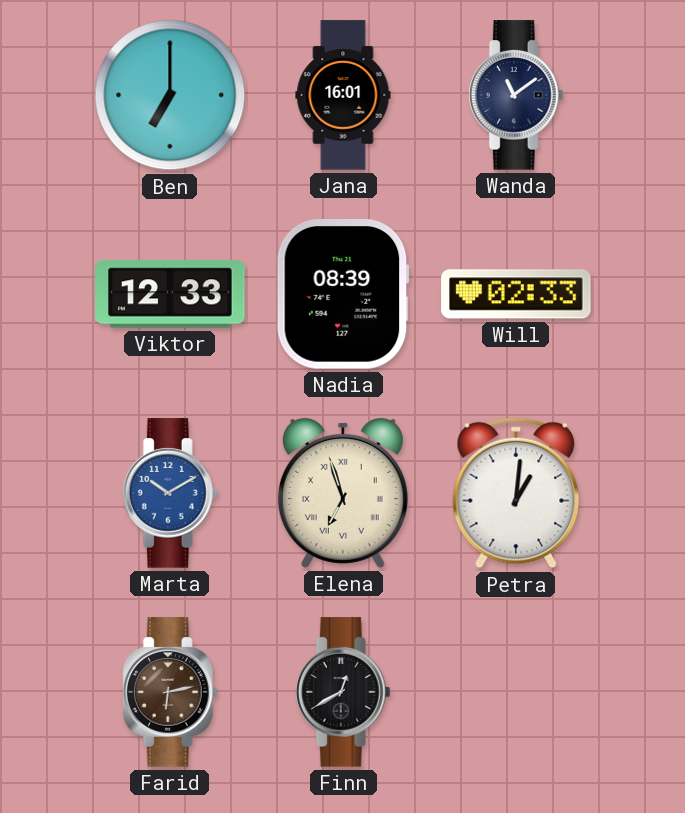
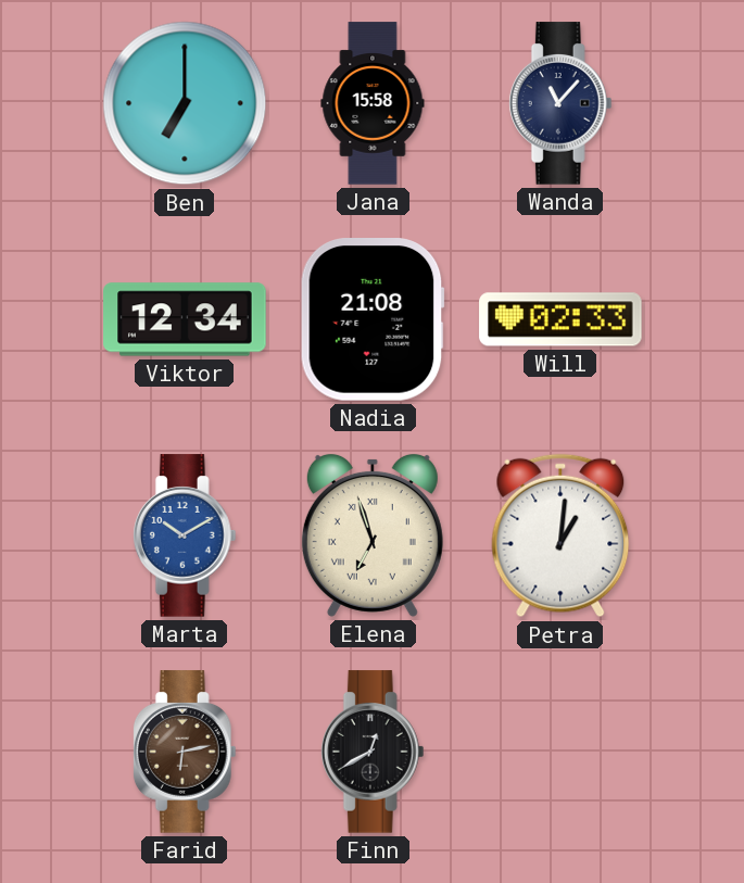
Jana: 16:01 -> 15:58 (373, 103)
Wanda: 11:09 -> 11:07 (560, 103)
Viktor: 12:33 -> 12:34 (185, 319)
Nadia: 08:39 -> 21:08 (373, 319)
